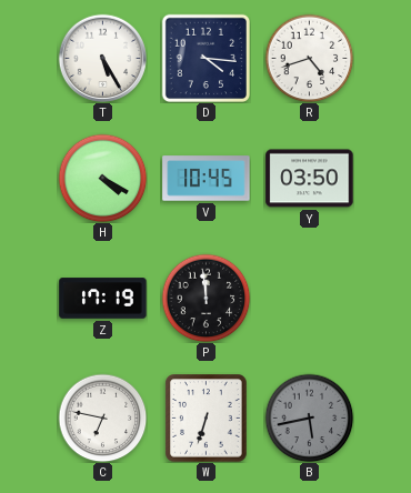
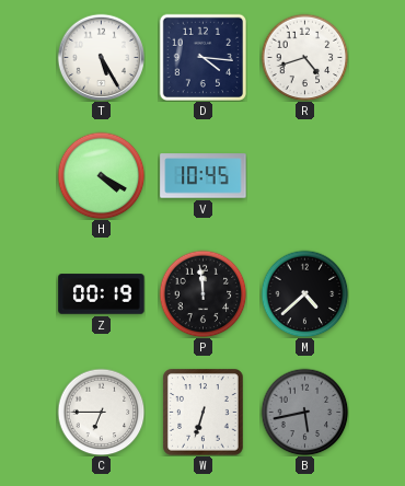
Y: 03:50 -> none (310, 179)
Z: 17:19 -> 00:19 (102, 294)
M: none -> 4:38 (304, 293)
C: 6:47 -> 6:45 (101, 412)
